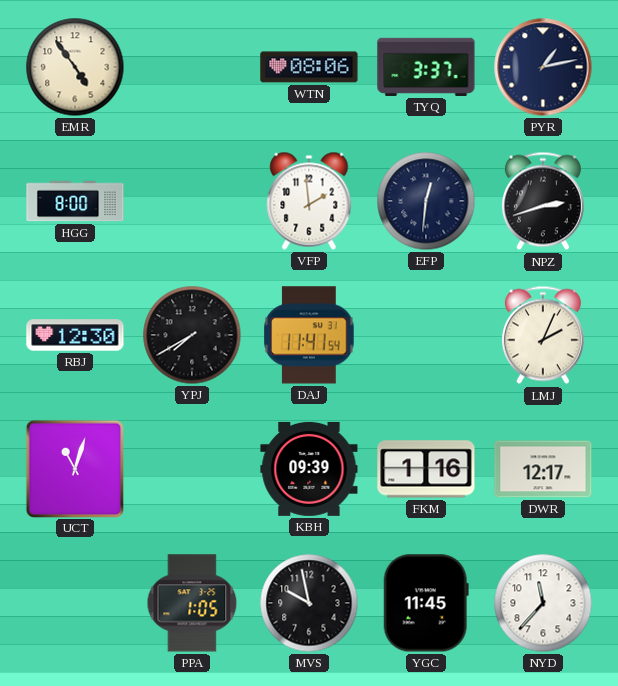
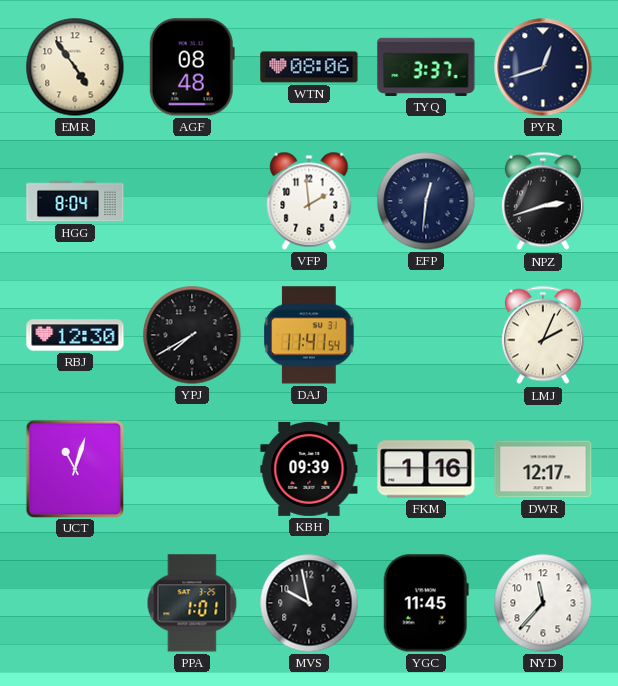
AGF: none -> 08:48 (192, 67)
PYR: 1:13 -> 12:42 (543, 67)
HGG: 8:00 -> 8:04 (75, 201)
PPA: 1:05 -> 1:01 (192, 603)
